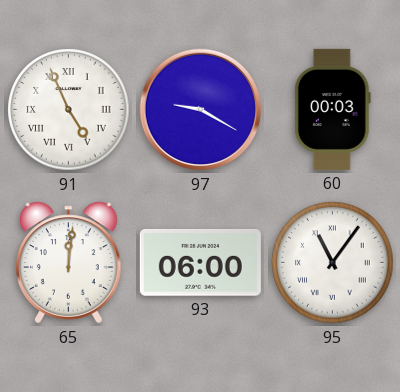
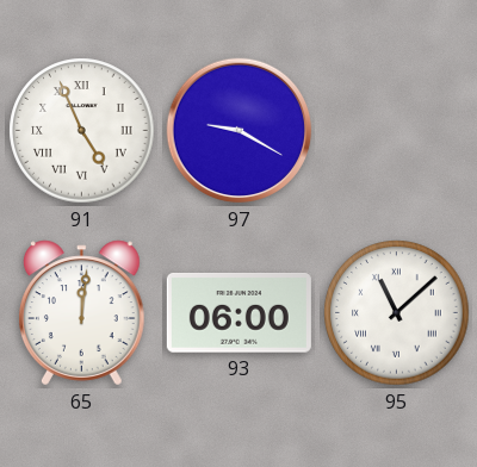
60: 00:03 -> none (332, 109)
95: 11:06 -> 11:08 (397, 313)
